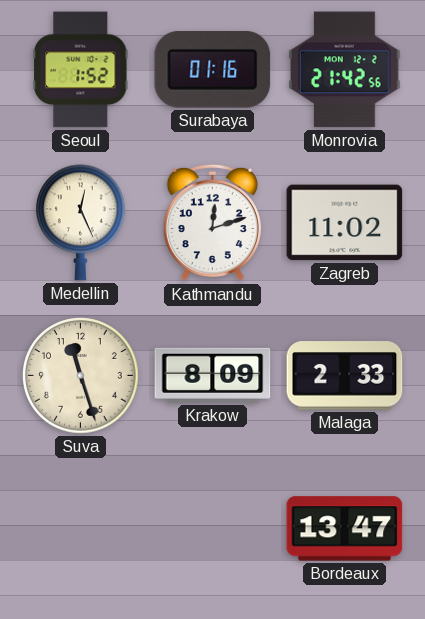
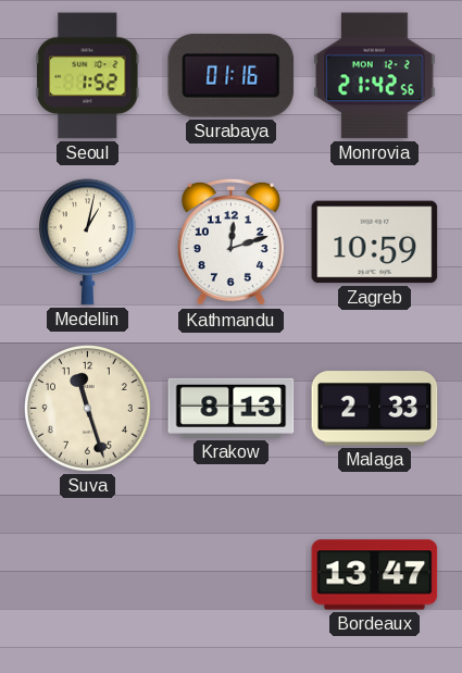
Medellin: 12:26 -> 1:02 (87, 242)
Zagreb: 11:02 -> 10:59 (375, 242)
Krakow: 8:09 -> 8:13 (232, 408)
